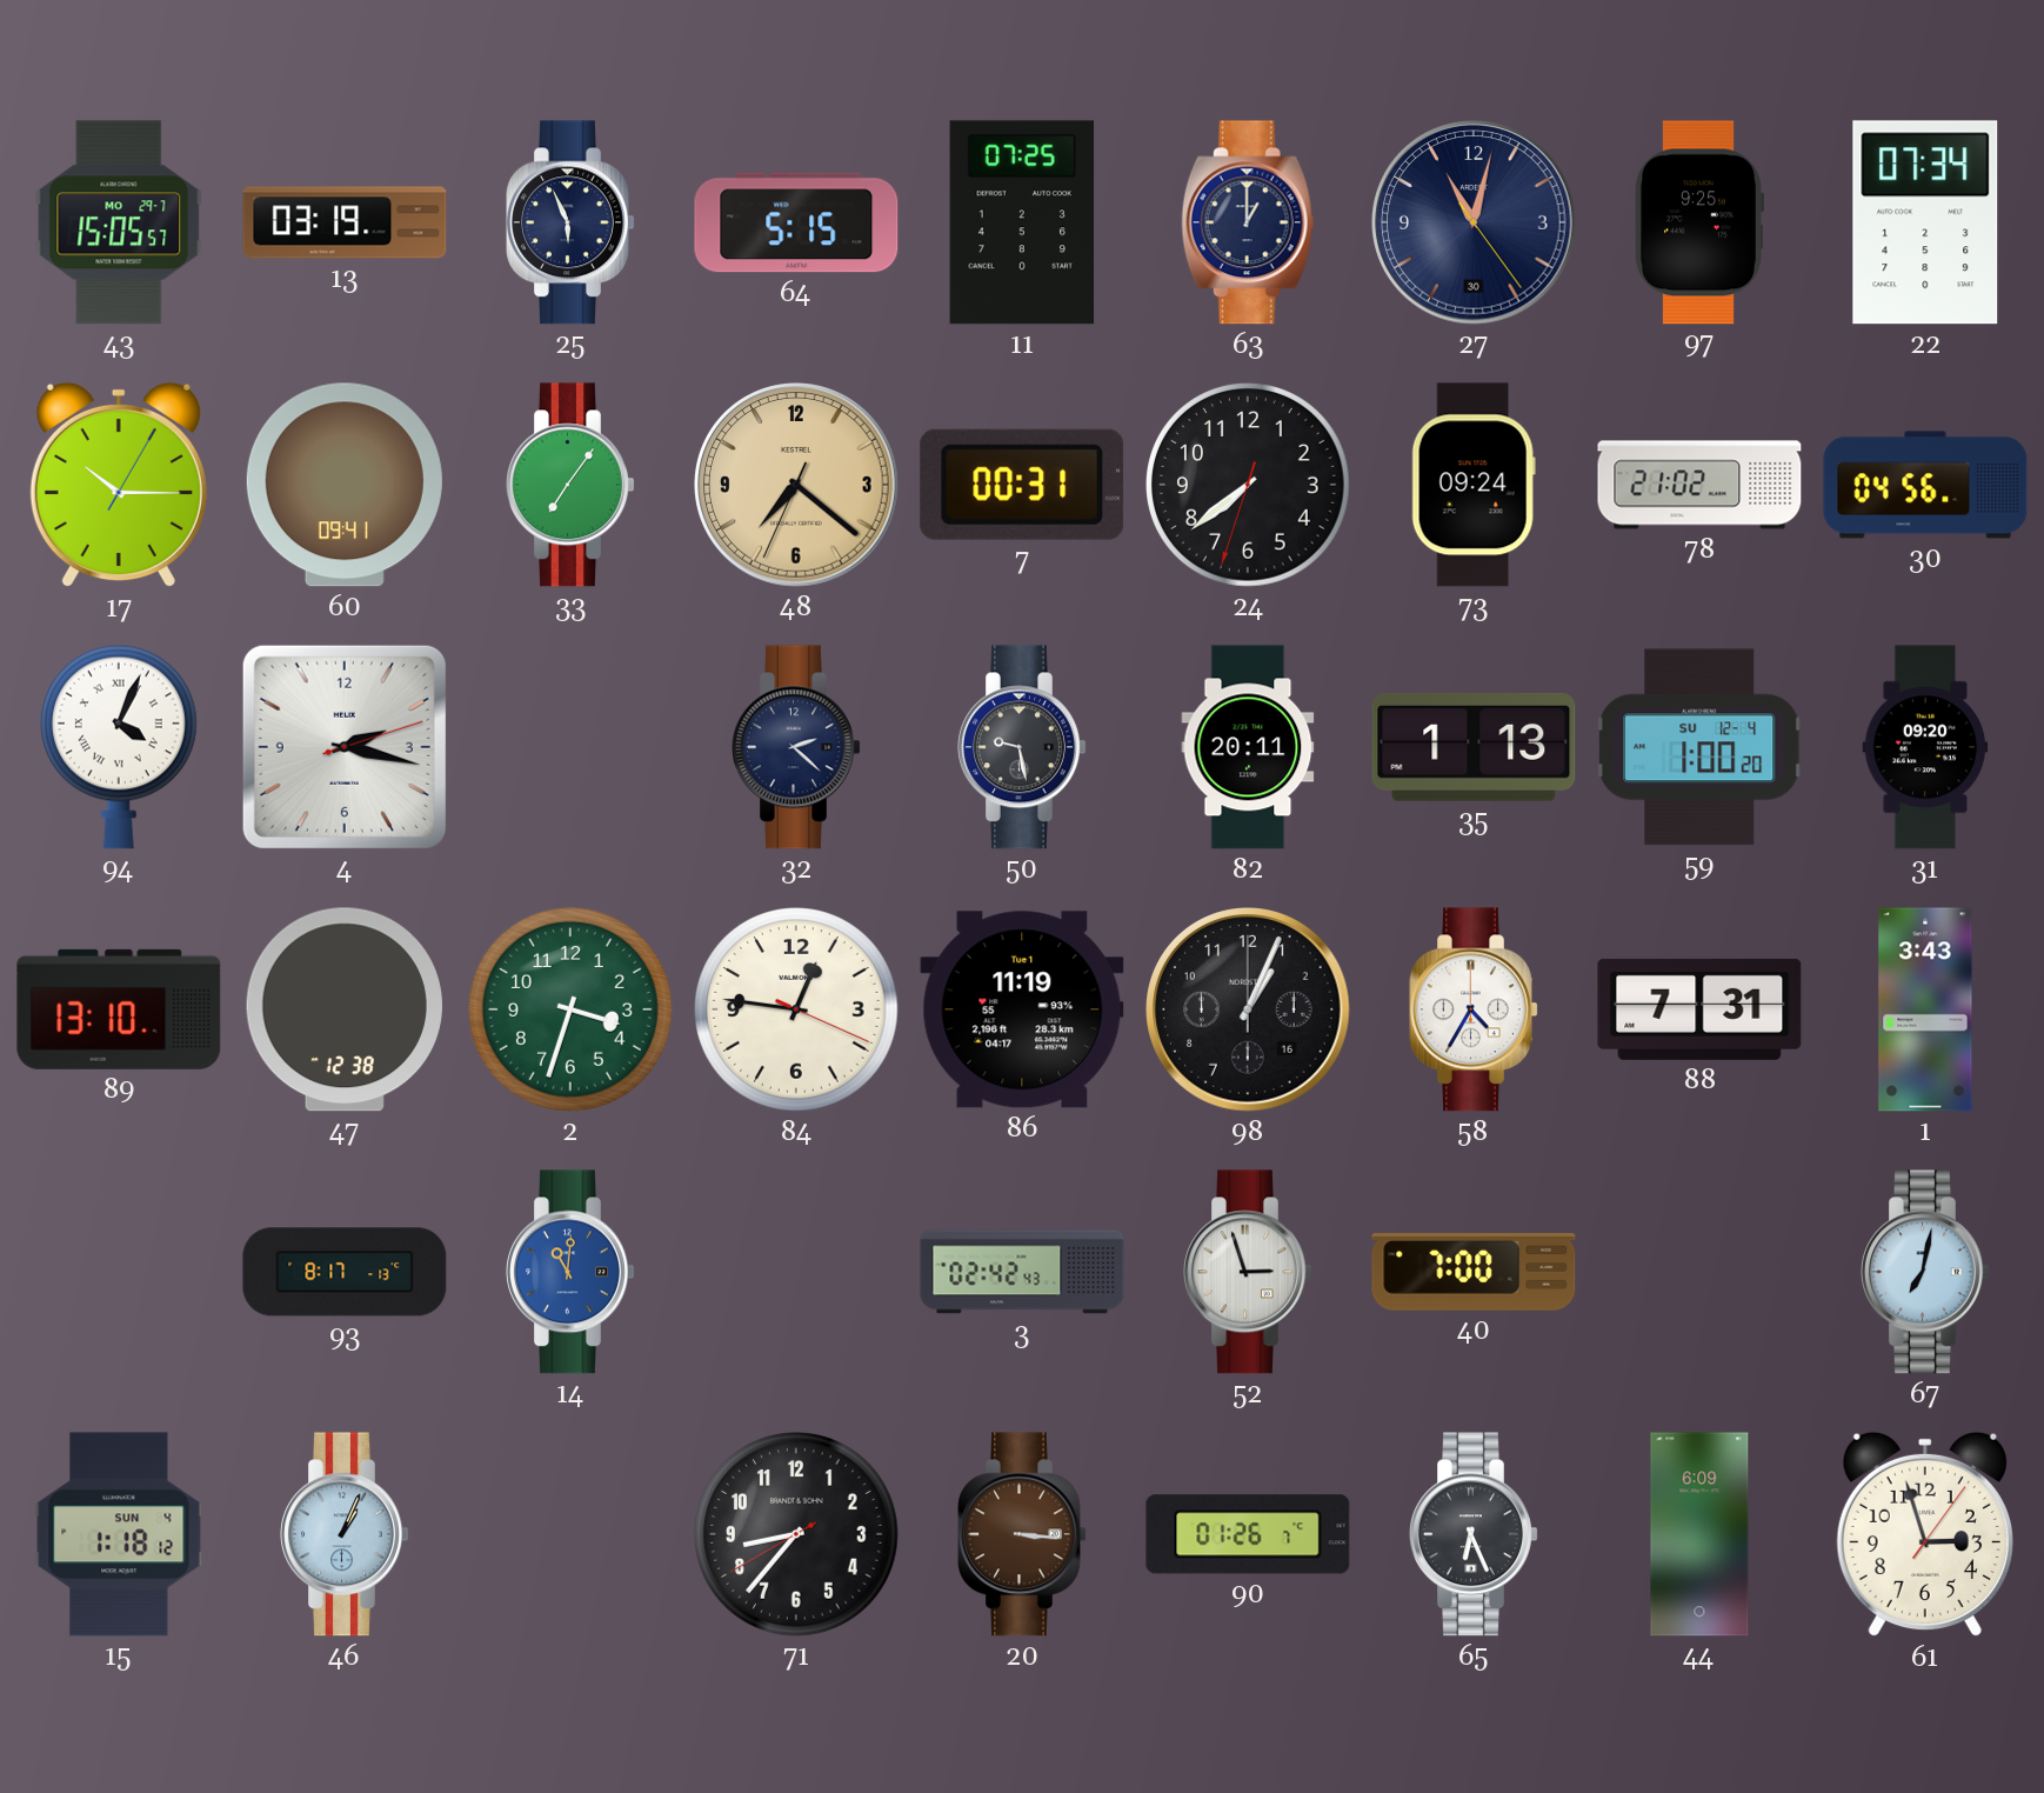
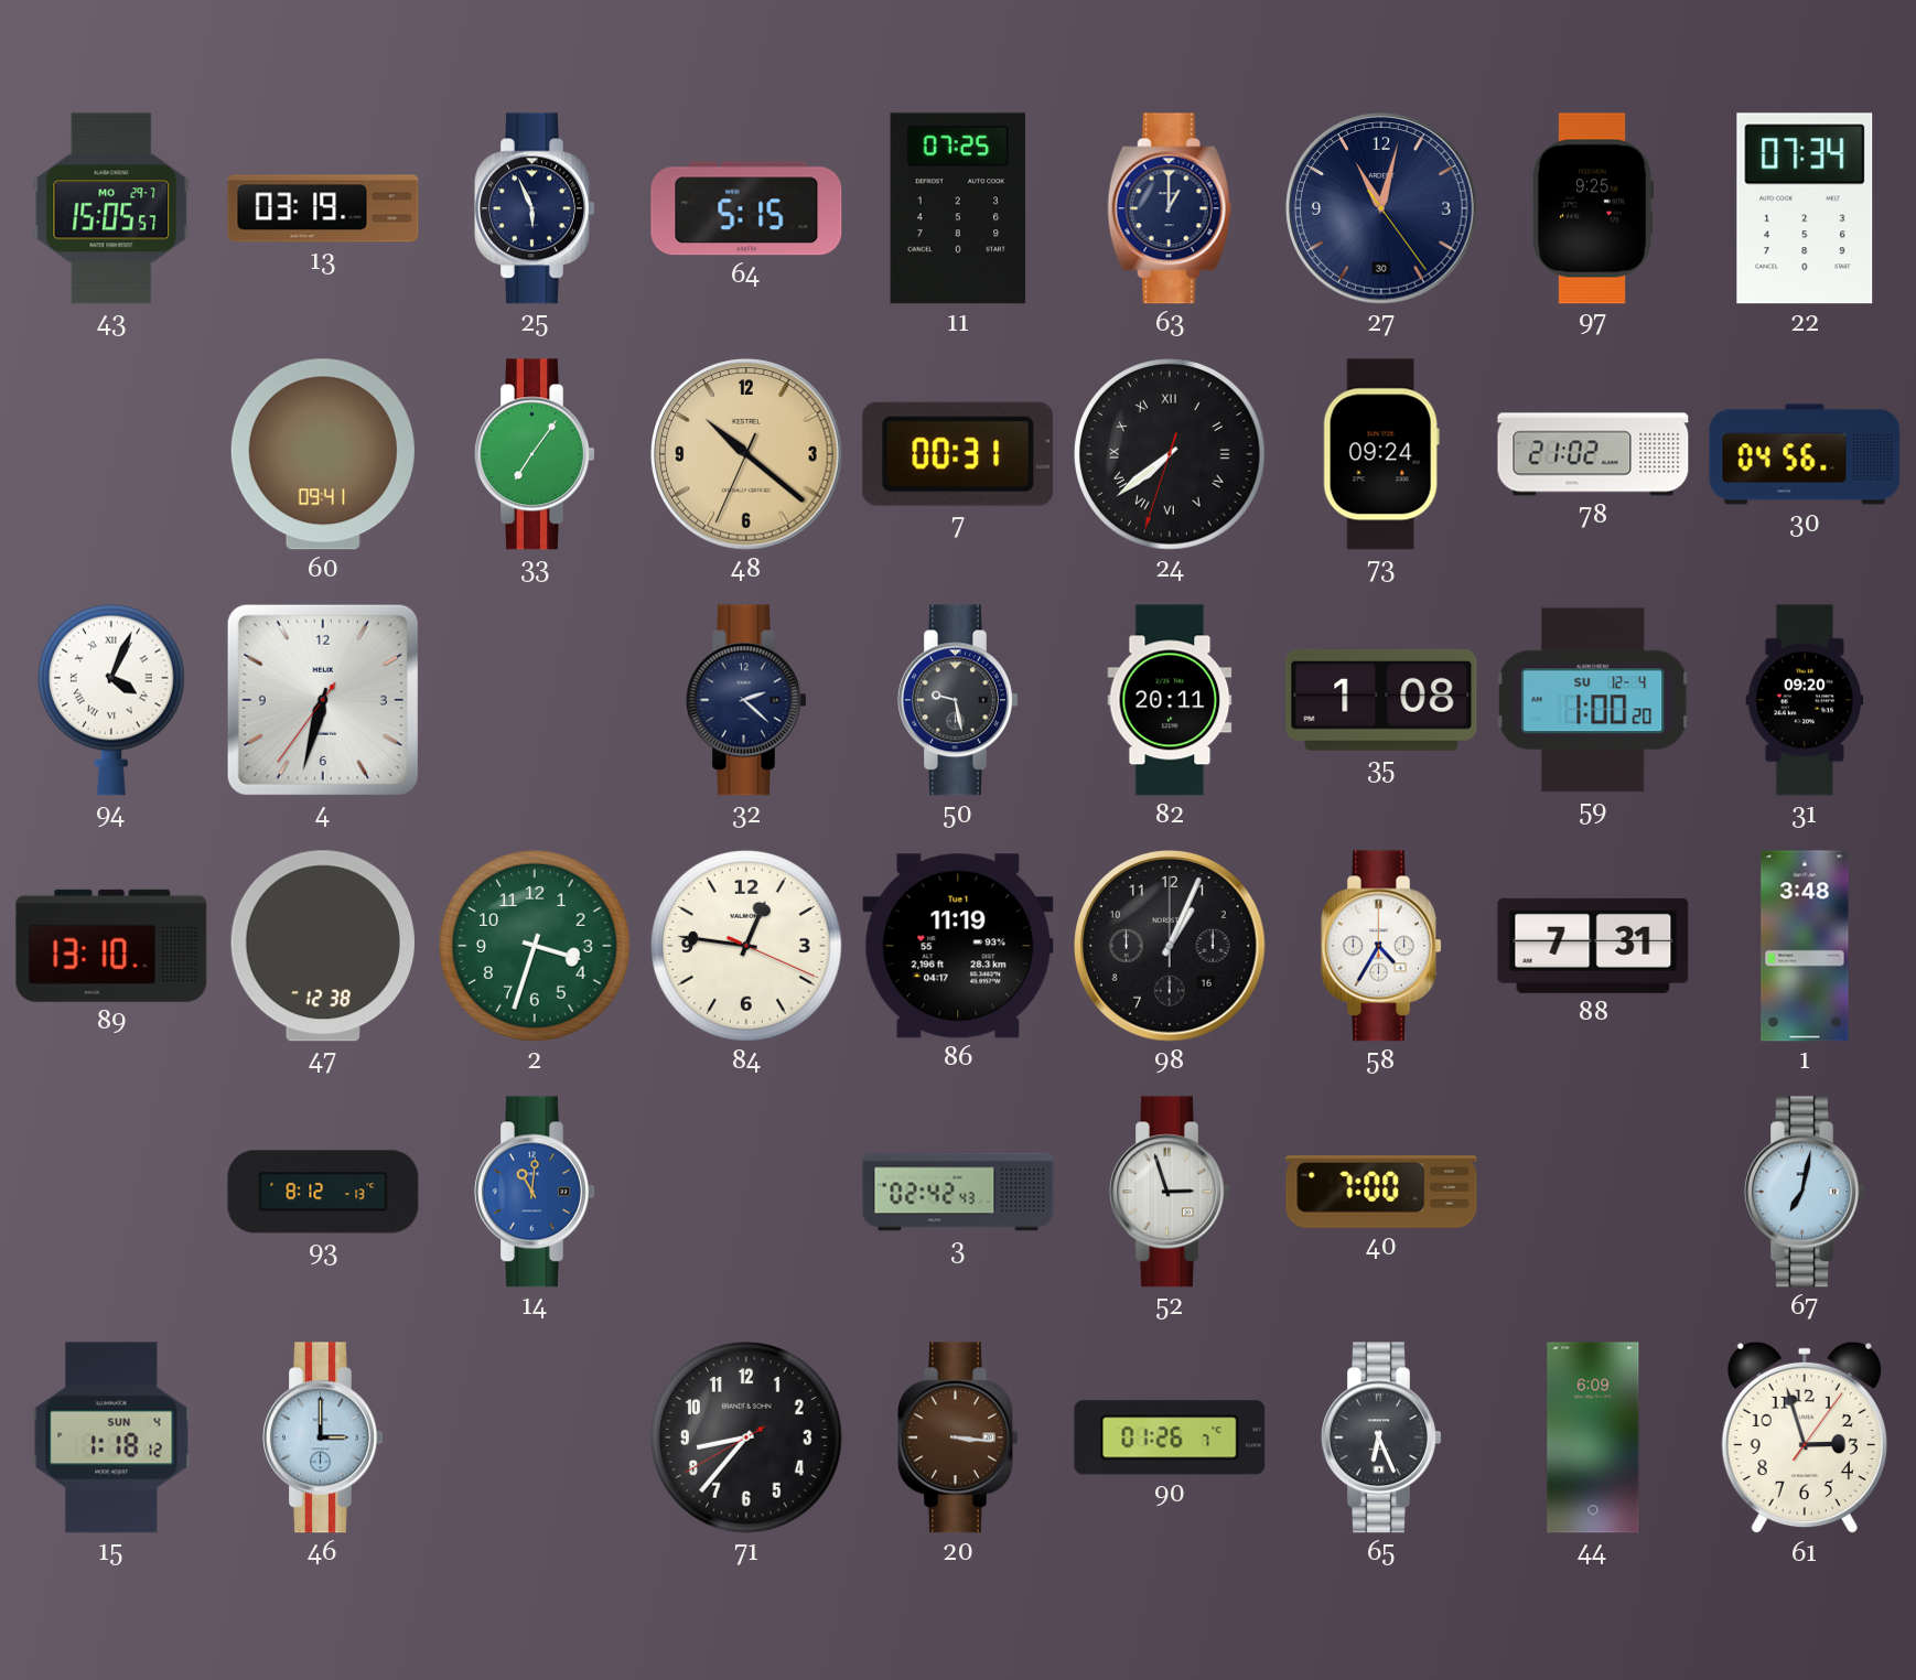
17: 10:15 -> none (119, 485)
48: 7:21 -> 10:21 (746, 454)
24 numerals: Arabic -> Roman (1171, 455)
4: 2:17 -> 6:32 (323, 700)
35: 1:13 -> 1:08 (1381, 700)
1: 3:43 -> 3:48 (1805, 946)
93: 8:17 -> 8:12 (323, 1192)
46: 1:04 -> 3:00 (324, 1437)
